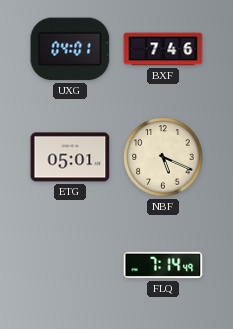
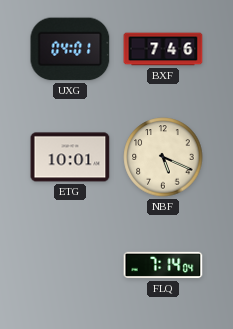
ETG: 05:01 -> 10:01 (70, 157)
FLQ: 7:14:49 -> 7:14:04 (163, 265)
